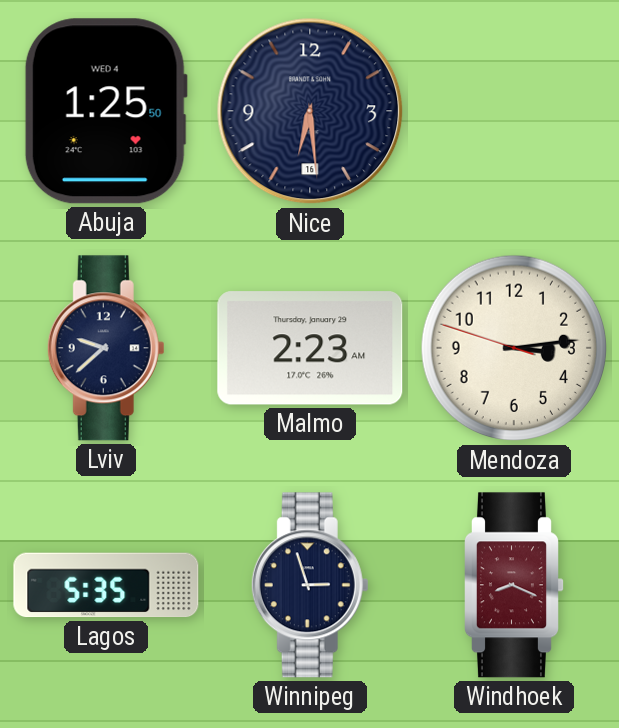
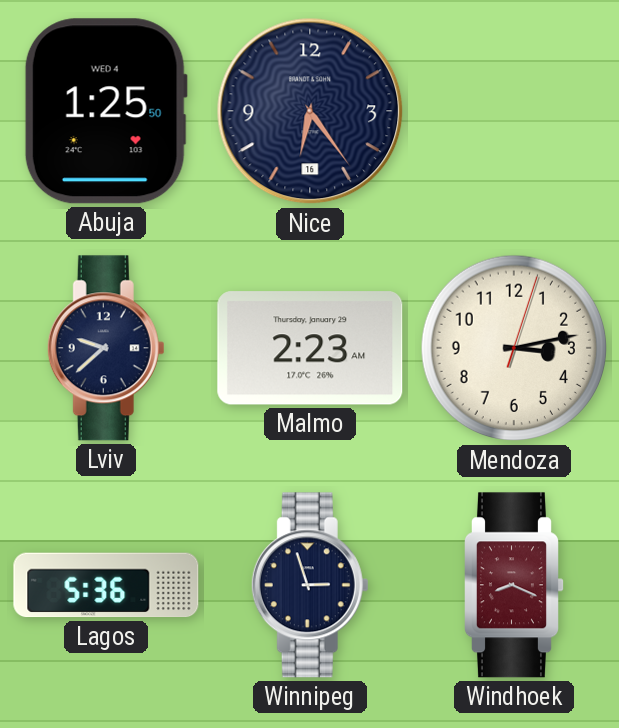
Nice: 6:29 -> 6:24 (310, 111)
Mendoza: 3:13:48 -> 3:13:03 (514, 348)
Lagos: 5:35 -> 5:36 (106, 585)
